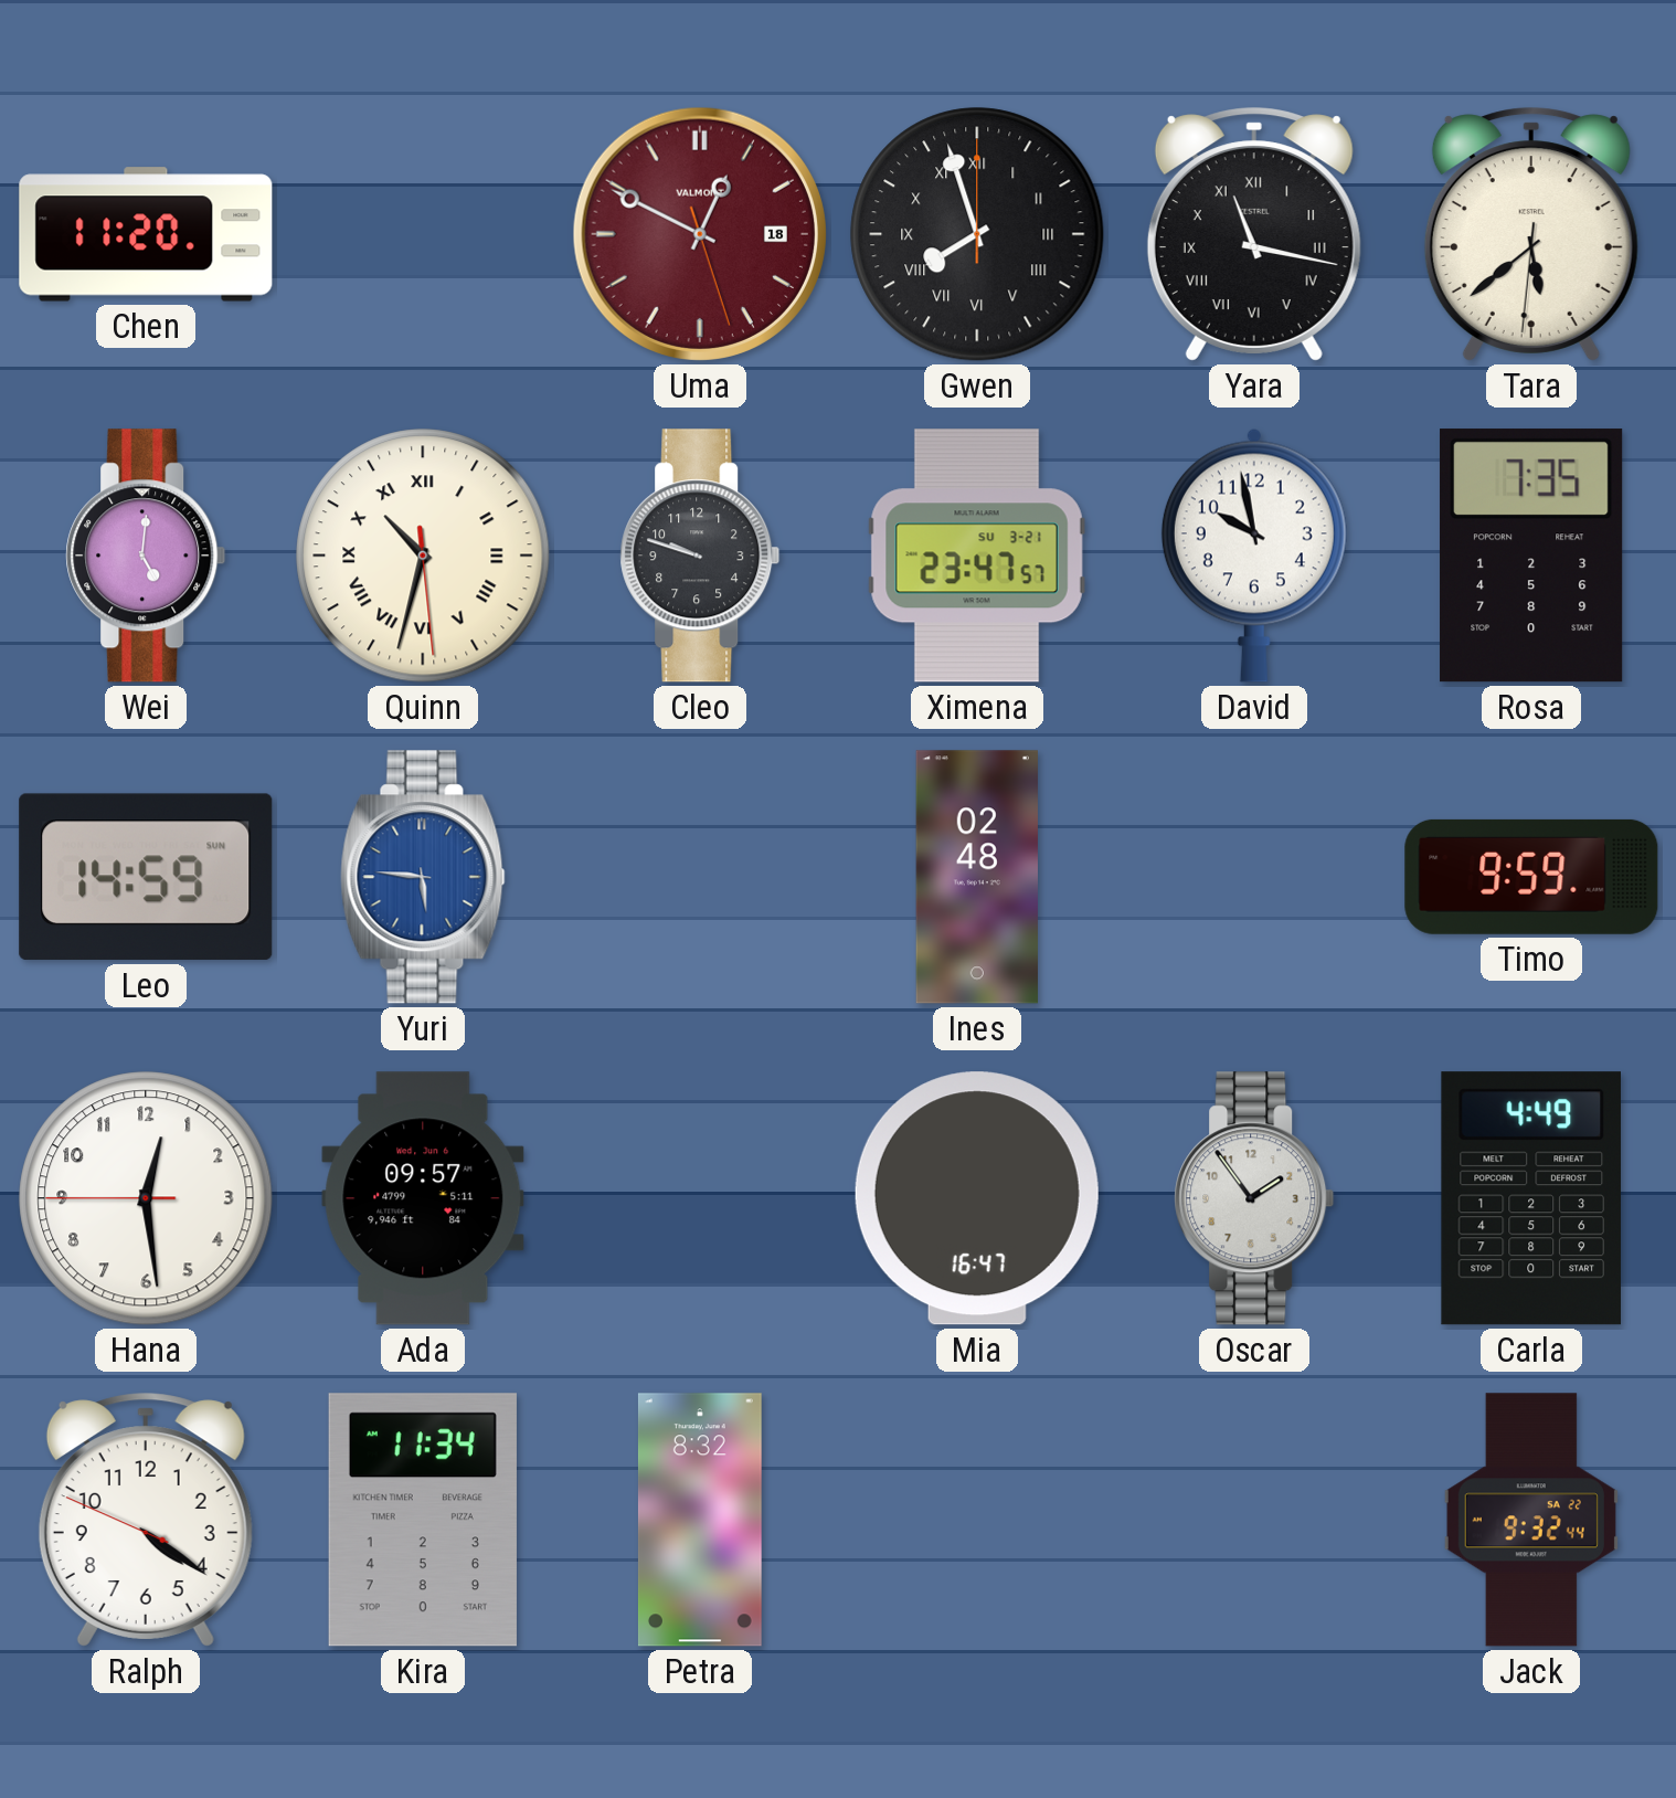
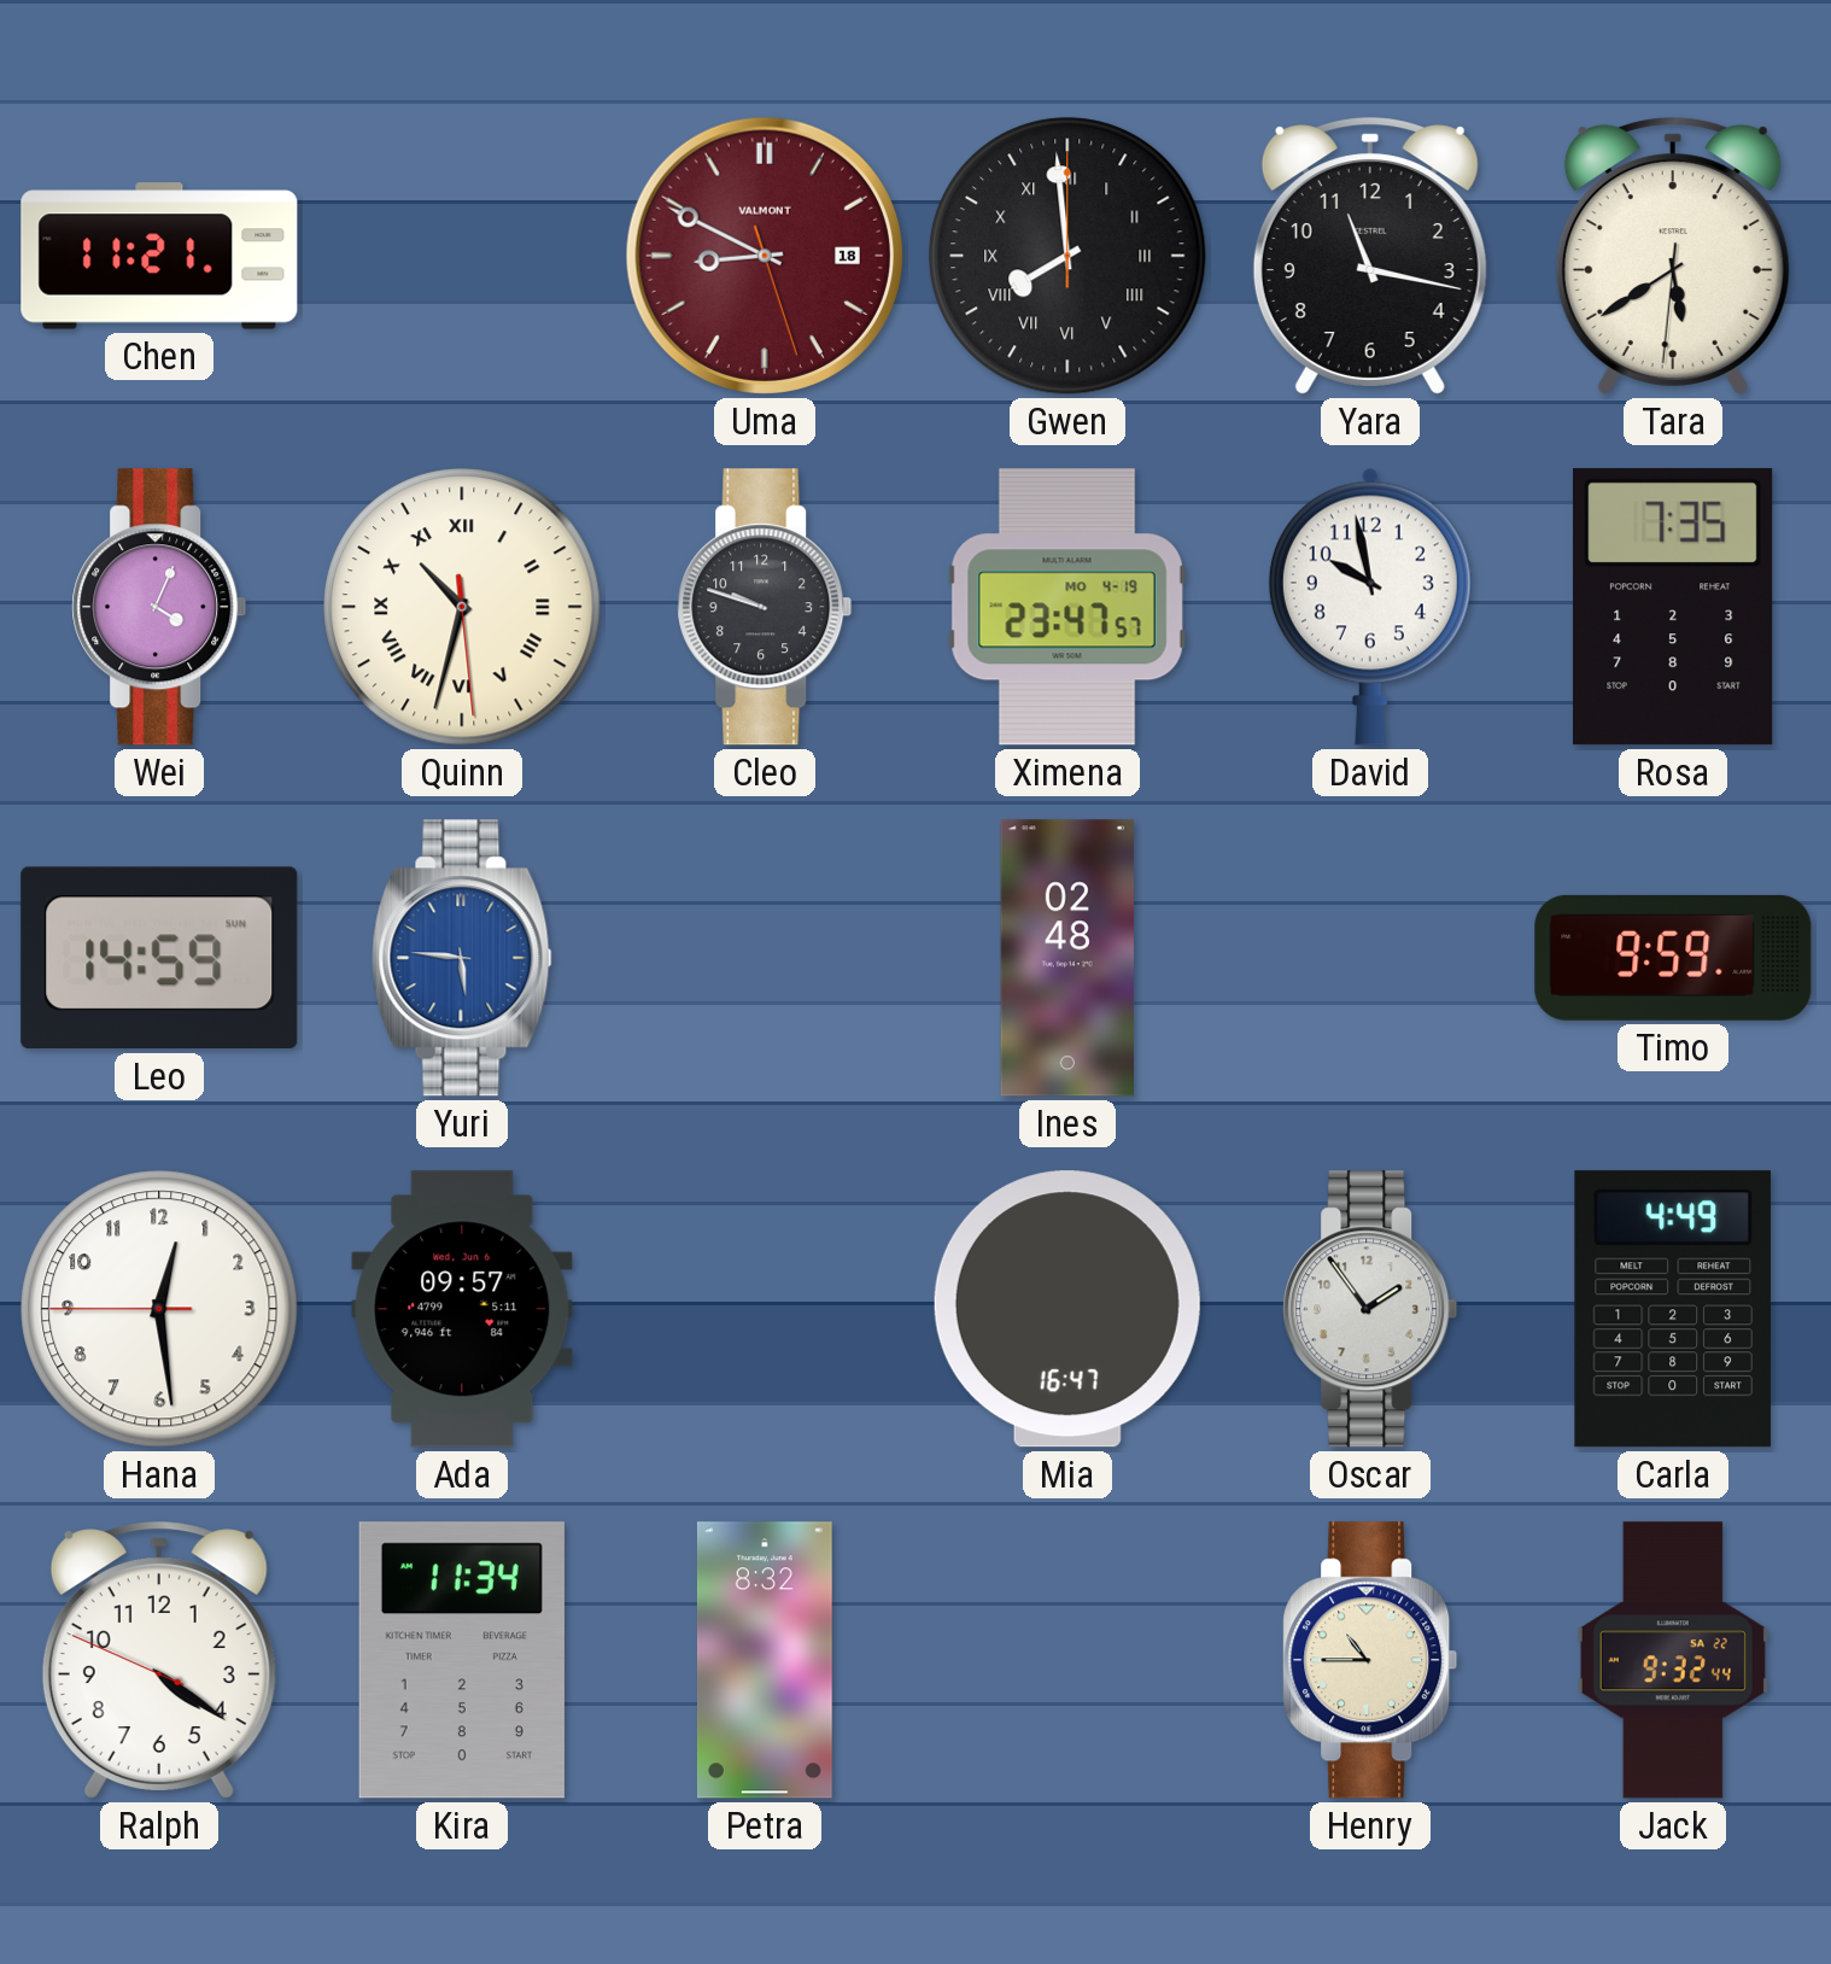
Chen: 11:20 -> 11:21 (159, 256)
Uma: 12:49 -> 8:49 (765, 256)
Gwen: 7:57 -> 7:59 (1067, 256)
Yara numerals: Roman -> Arabic (1370, 256)
Tara: 5:38 -> 5:39 (1673, 256)
Wei: 5:01 -> 4:04 (159, 607)
Ximena date: SU 3-21 -> MO 4-19 (1067, 607)
Henry: none -> 10:45 (1370, 1660)
